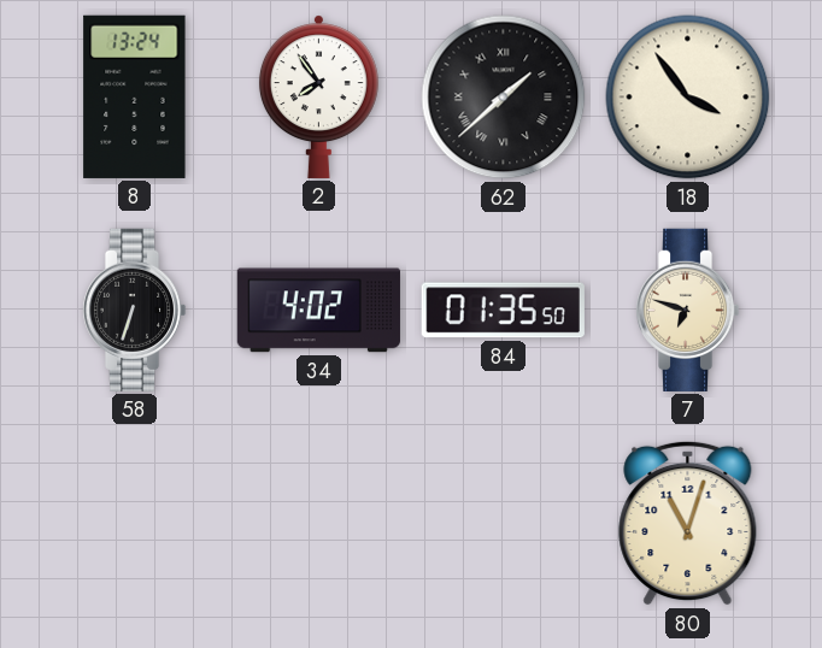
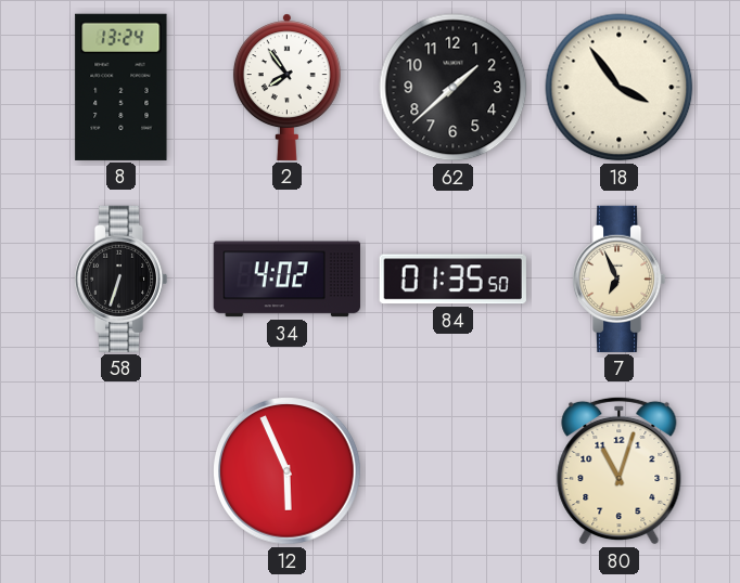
62 numerals: Roman -> Arabic (454, 88)
7: 6:48 -> 6:56 (618, 278)
12: none -> 5:56 (288, 471)
